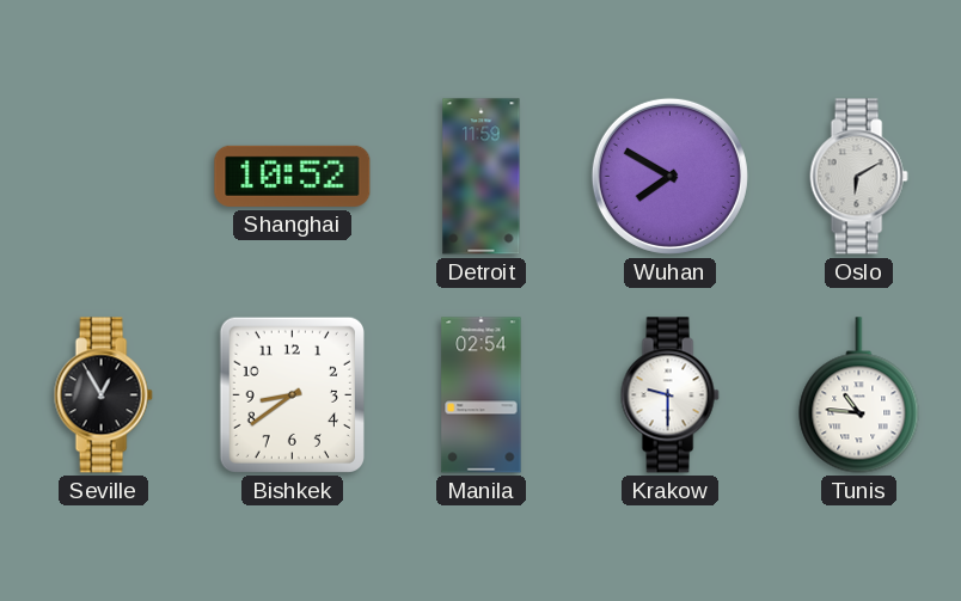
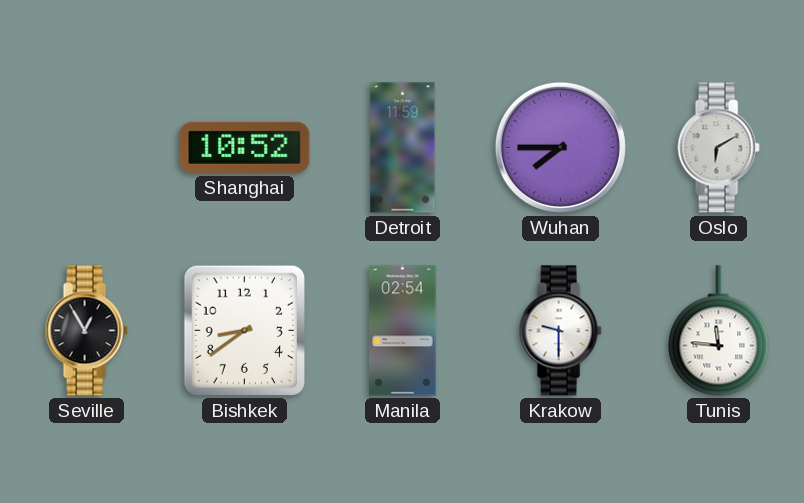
Wuhan: 7:50 -> 7:45 (560, 147)
Tunis: 10:46 -> 11:46 (719, 331)
